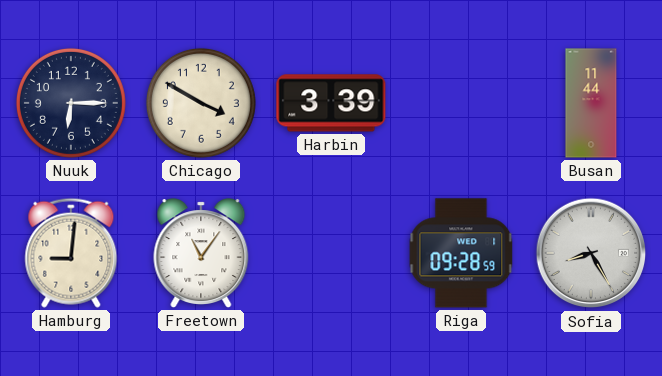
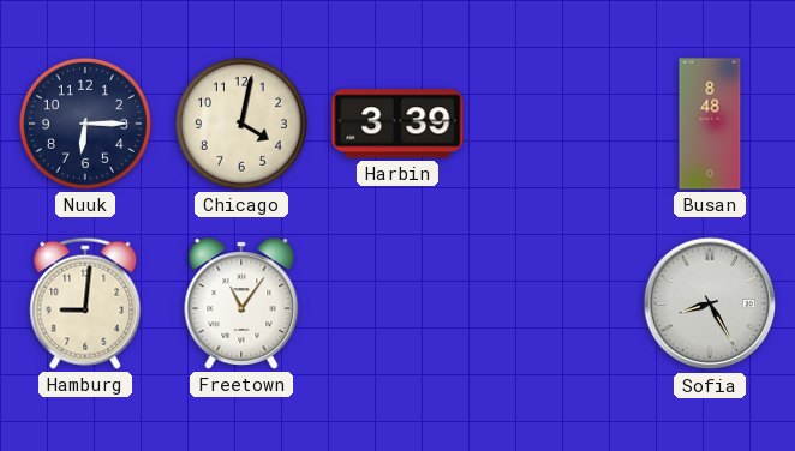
Chicago: 3:50 -> 4:02 (241, 124)
Busan: 11:44 -> 8:48 (710, 124)
Riga: 09:28 -> none (461, 253)
